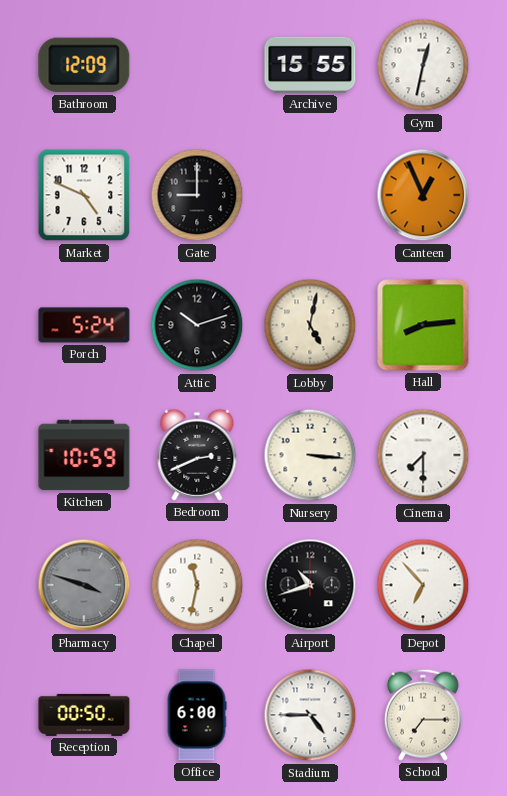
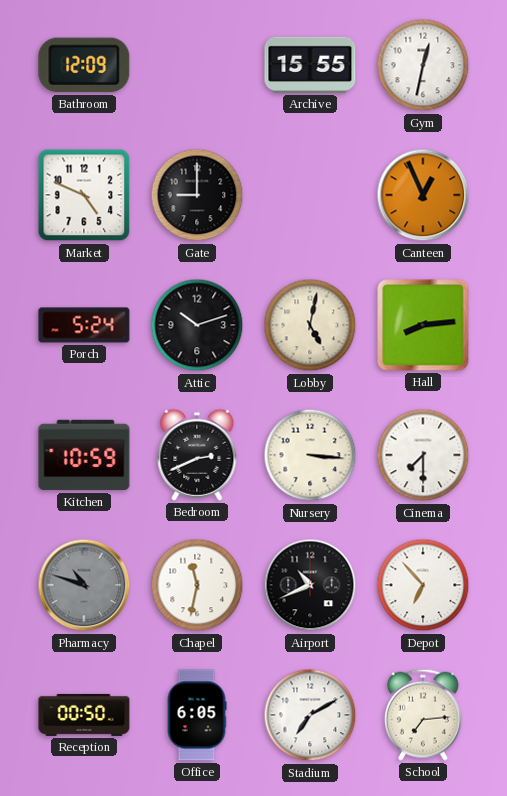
Pharmacy: 3:48 -> 10:48 (84, 585)
Airport: 10:42 -> 10:41 (310, 585)
Office: 6:00 -> 6:05 (197, 715)
Stadium: 4:45 -> 7:10 (310, 715)
School: 7:15 -> 7:14 (423, 715)
